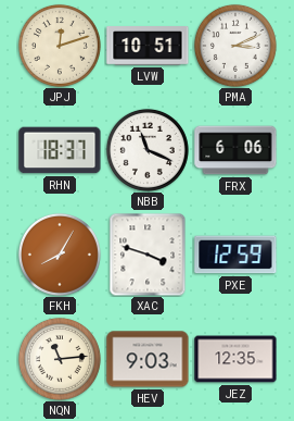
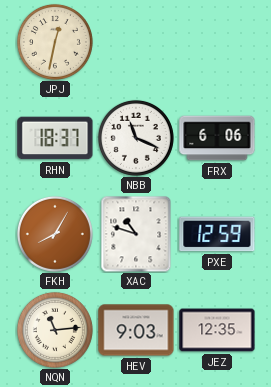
JPJ: 12:12 -> 12:32 (55, 42)
LVW: 10:51 -> none (148, 47)
PMA: 3:11 -> none (235, 46)
XAC: 3:48 -> 10:48 (136, 234)
